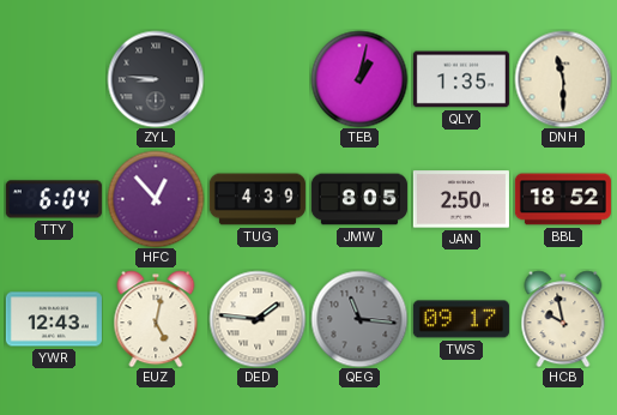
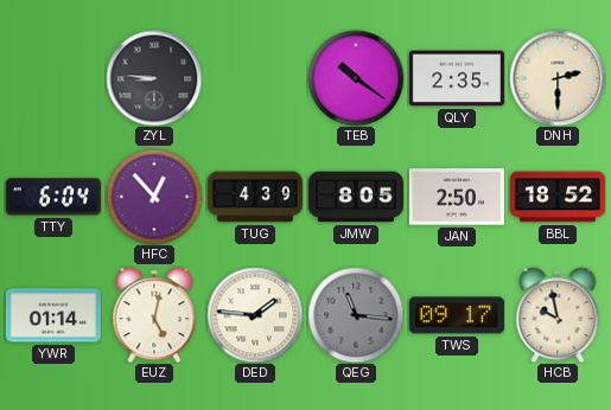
TEB: 1:02 -> 10:21 (356, 78)
QLY: 1:35 -> 2:35 (457, 78)
DNH: 11:30 -> 2:30 (558, 78)
YWR: 12:43 -> 01:14 (53, 315)
